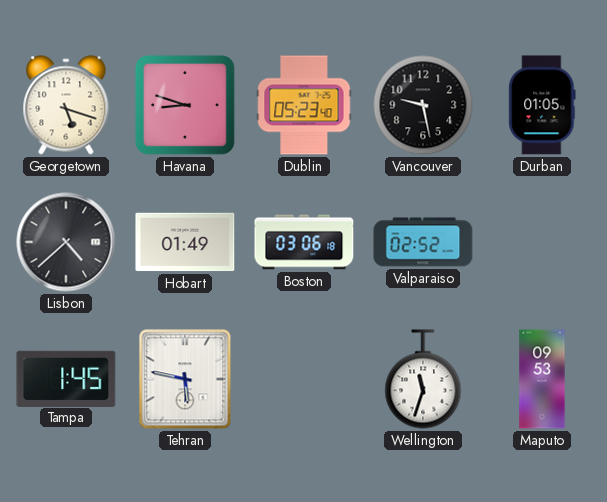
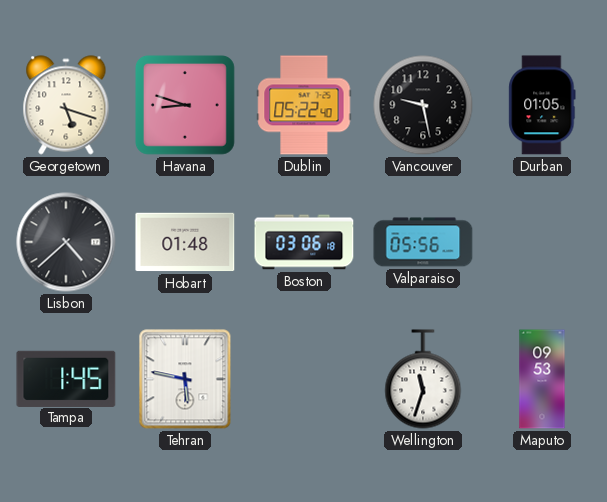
Dublin: 05:23 -> 05:22 (304, 105)
Hobart: 01:49 -> 01:48 (185, 242)
Valparaiso: 02:52 -> 05:56 (423, 242)
